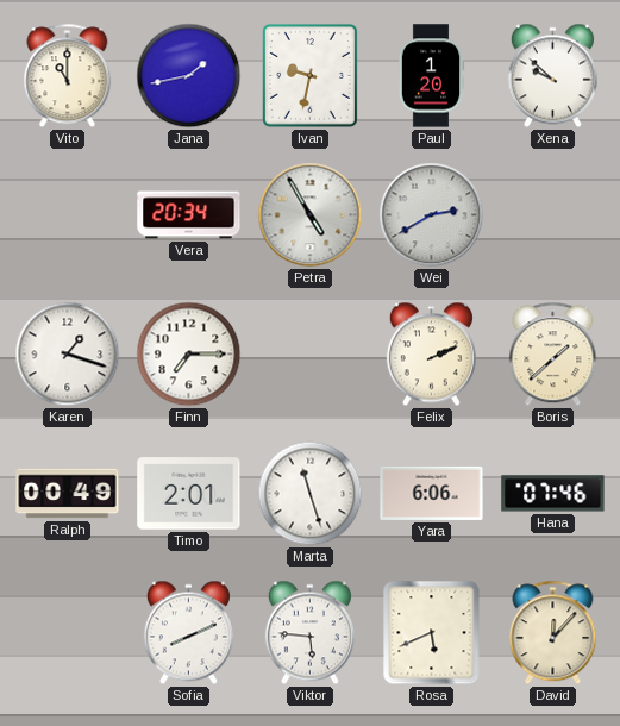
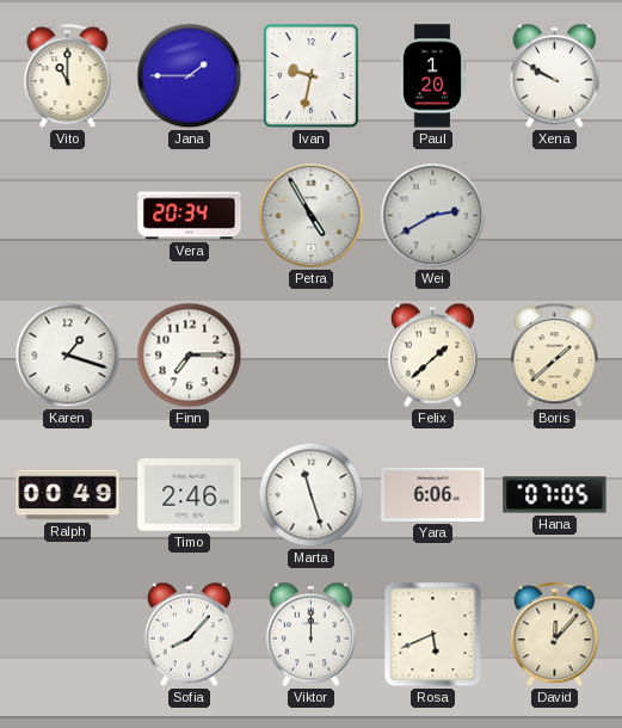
Jana: 1:43 -> 1:45 (190, 76)
Xena: 9:52 -> 9:50 (554, 76)
Felix: 2:11 -> 1:38 (432, 356)
Timo: 2:01 -> 2:46 (190, 495)
Hana: 07:46 -> 07:05 (555, 495)
Sofia: 8:11 -> 8:07 (189, 635)
Viktor: 5:46 -> 12:00 (310, 635)
